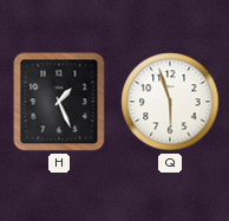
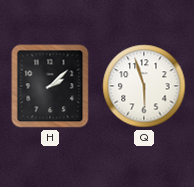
H: 1:26 -> 2:08 (50, 86)
